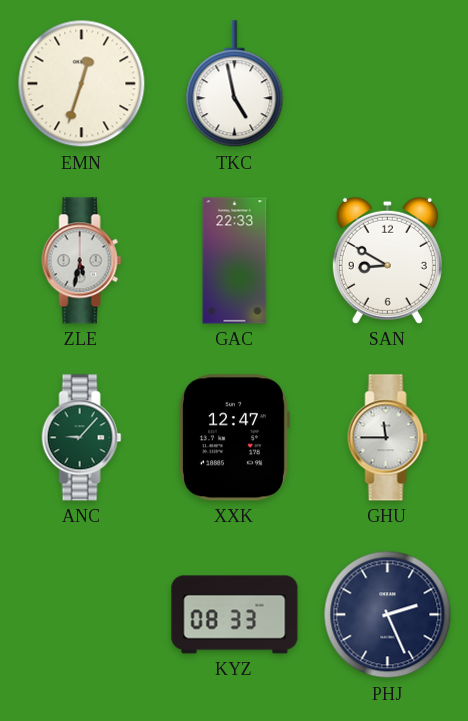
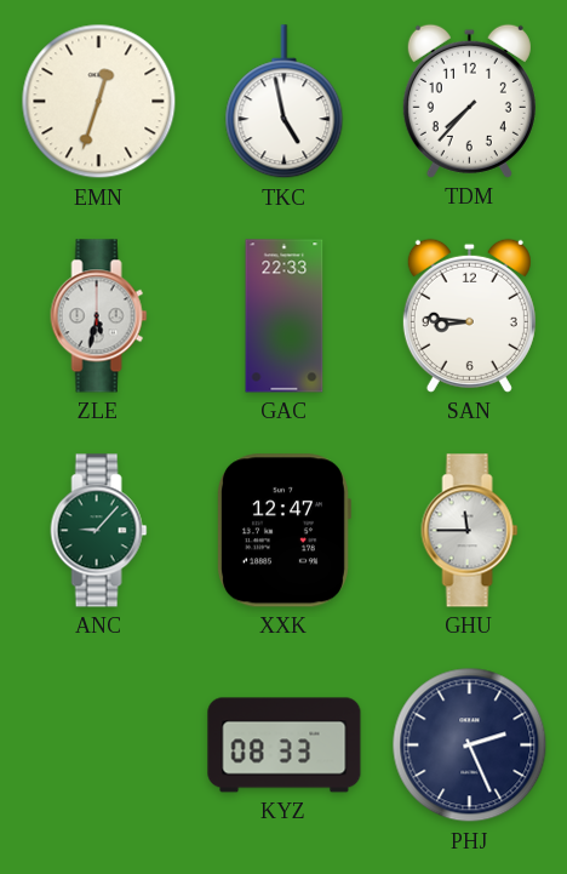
TDM: none -> 7:37 (469, 101)
SAN: 8:50 -> 8:46 (469, 315)
